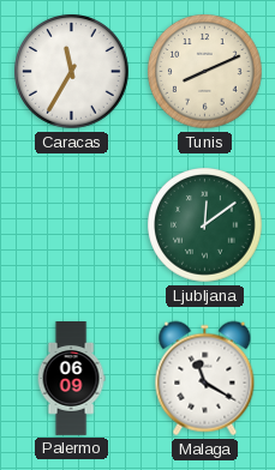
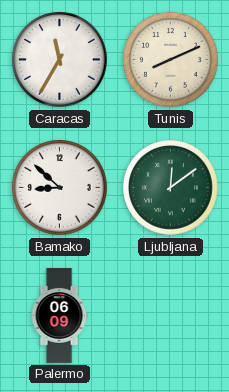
Bamako: none -> 8:52 (60, 188)
Malaga: 11:20 -> none (205, 379)
